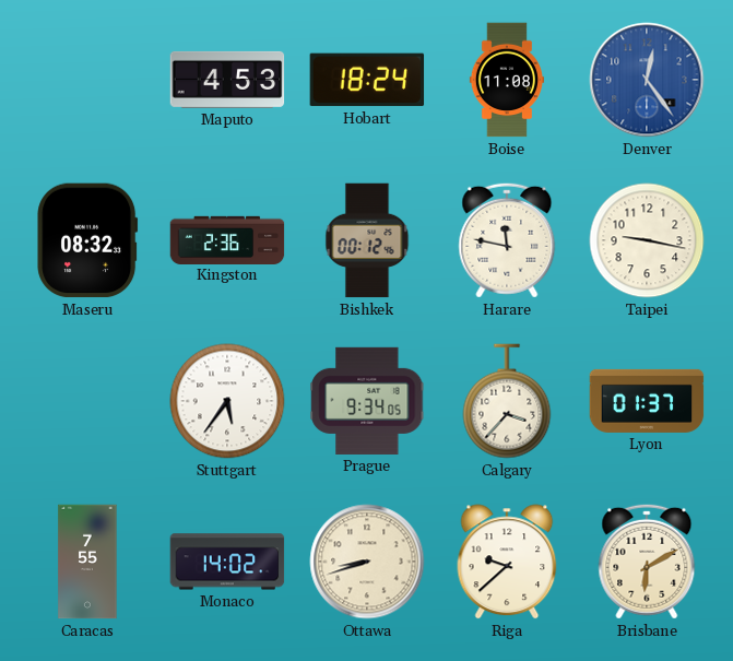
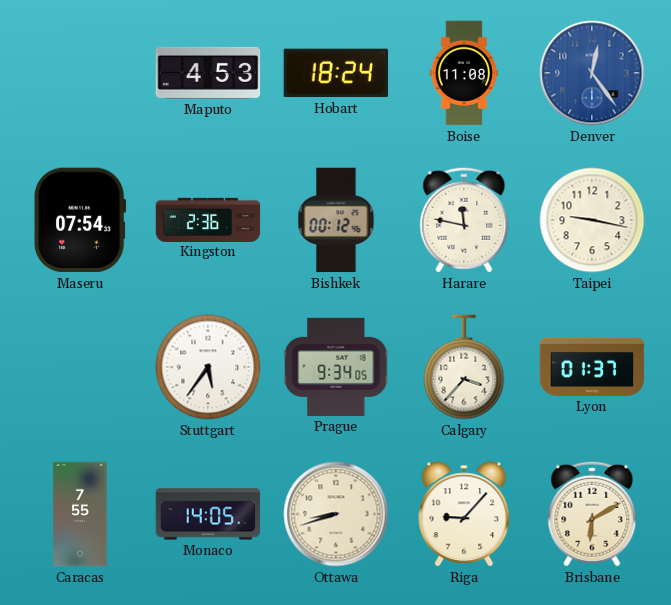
Maseru: 08:32 -> 07:54 (80, 220)
Monaco: 14:02 -> 14:05 (208, 514)
Riga: 9:38 -> 9:07 (464, 514)
